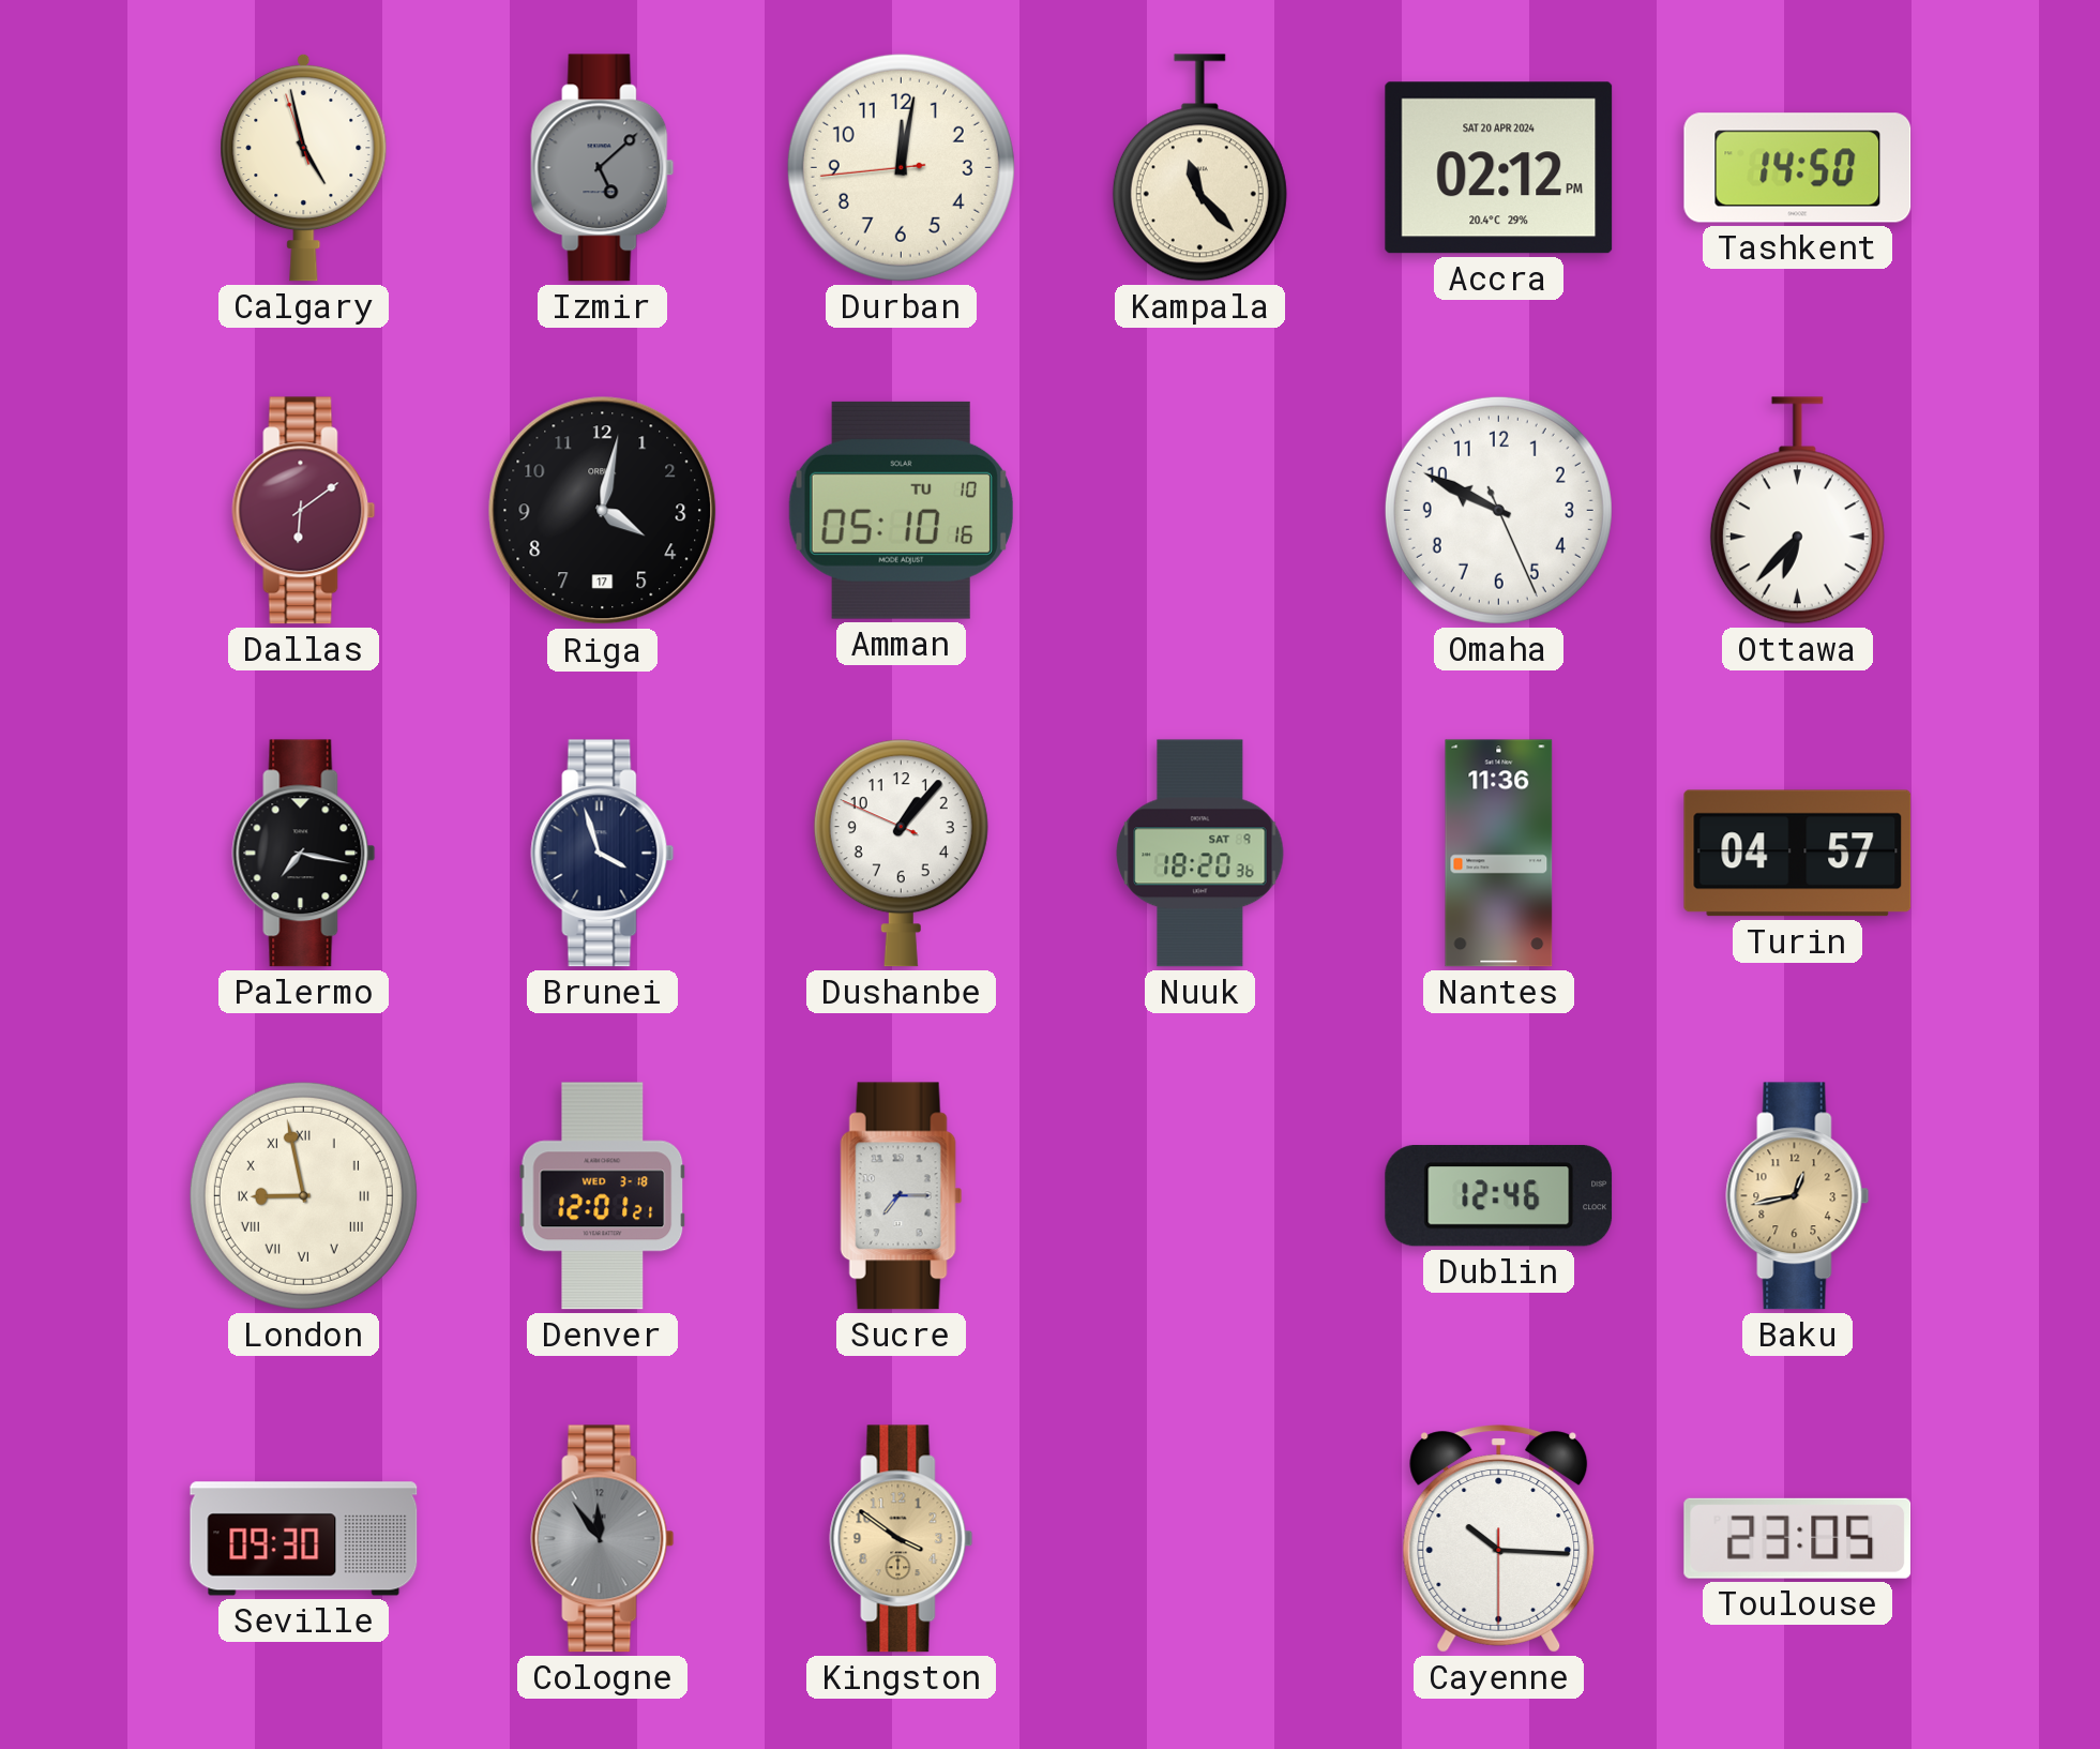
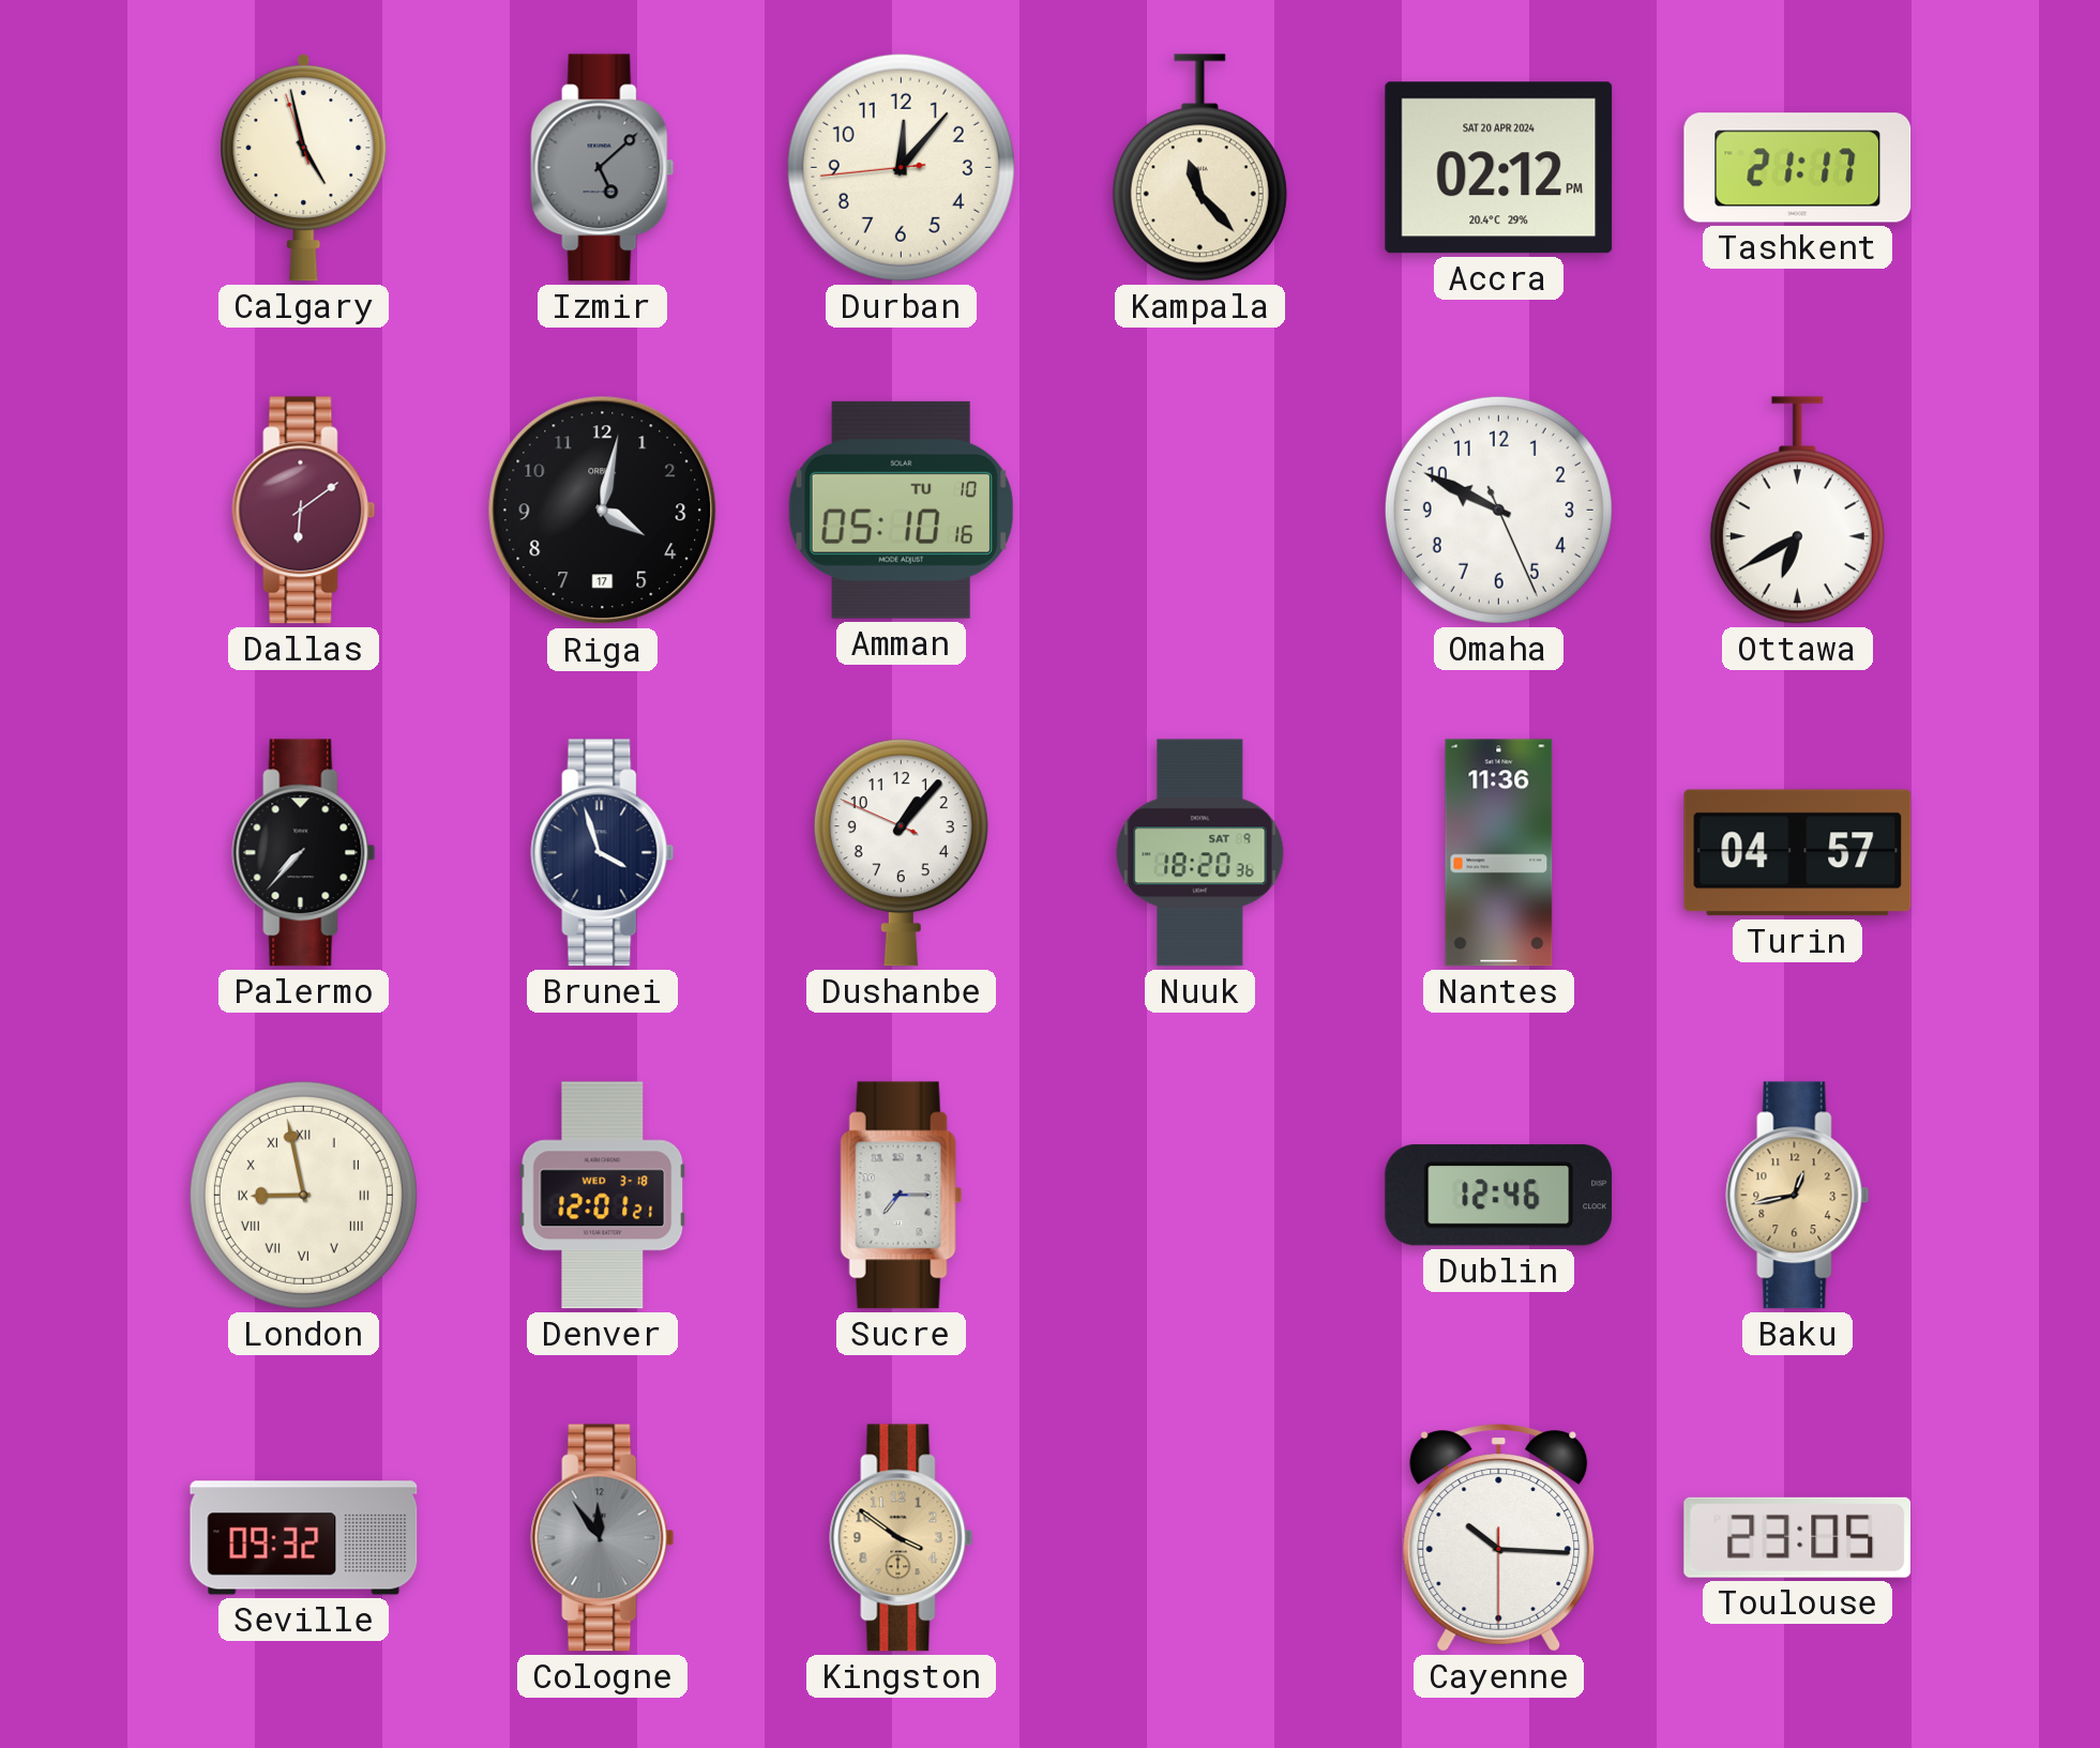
Durban: 12:01 -> 12:06 (901, 167)
Tashkent: 14:50 -> 21:17 (1798, 168)
Ottawa: 6:37 -> 6:40 (1797, 511)
Palermo: 7:17 -> 7:37 (304, 853)
Seville: 09:30 -> 09:32 (304, 1538)
